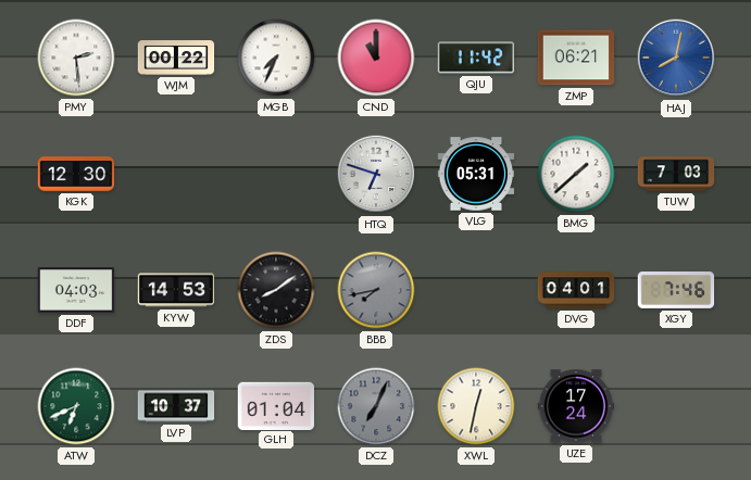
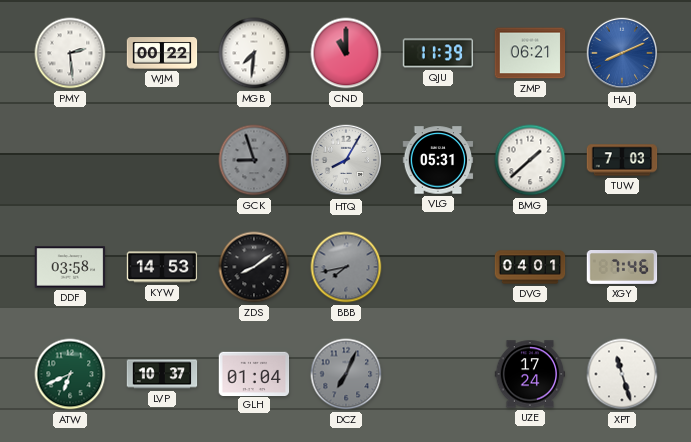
MGB: 7:34 -> 7:31 (254, 53)
QJU: 11:42 -> 11:39 (438, 53)
HAJ: 8:02 -> 8:11 (622, 53)
KGK: 12:30 -> none (76, 174)
GCK: none -> 8:57 (254, 160)
HTQ: 6:48 -> 8:05 (346, 160)
DDF: 04:03 -> 03:58 (70, 267)
XWL: 12:32 -> none (476, 406)
XPT: none -> 11:27 (622, 374)
